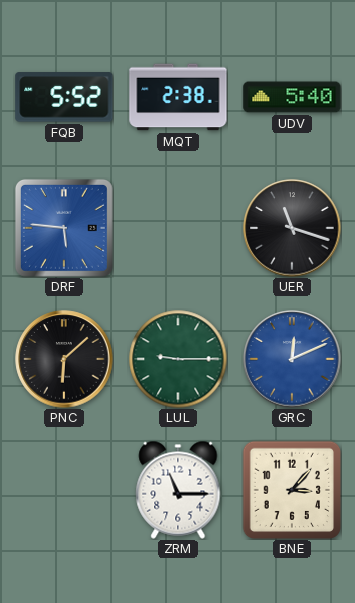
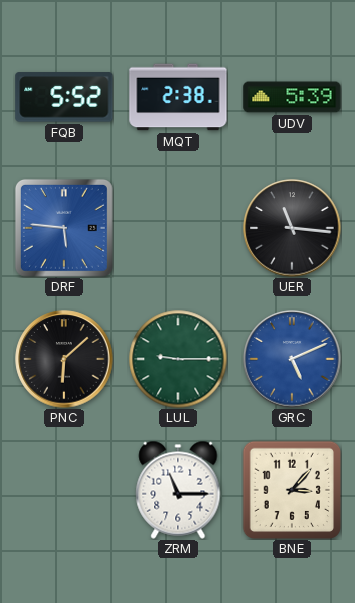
UDV: 5:40 -> 5:39 (292, 97)
UER: 11:18 -> 11:16 (292, 228)
GRC: 12:11 -> 5:11 (292, 359)
